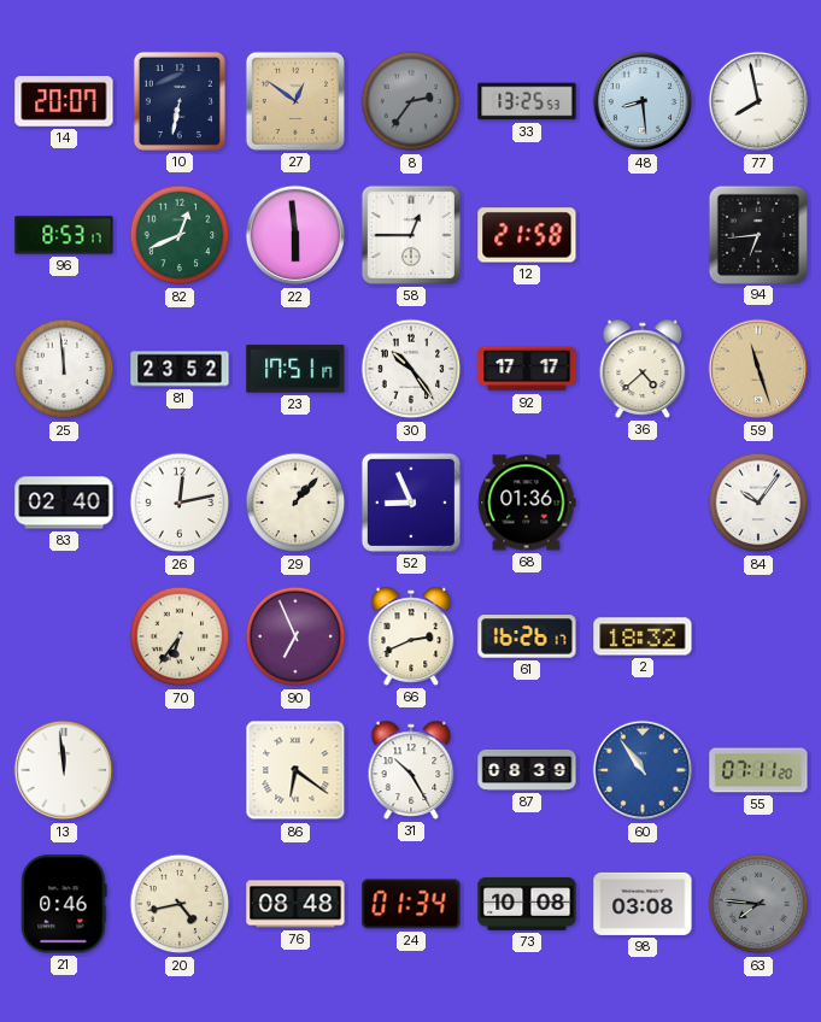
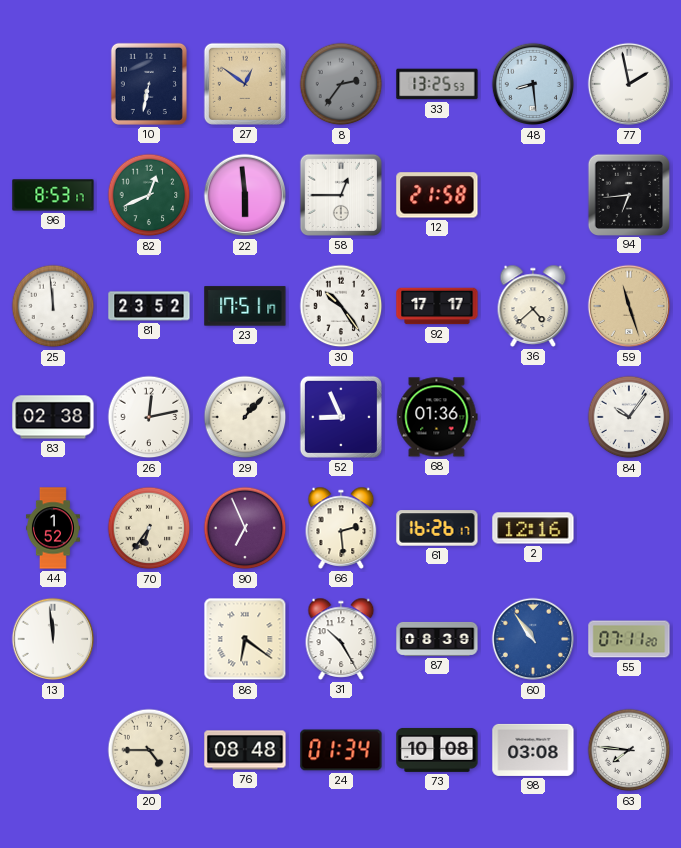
14: 20:07 -> none (64, 102)
77: 7:58 -> 1:58 (629, 84)
83: 02:40 -> 02:38 (53, 417)
44: none -> 1:52 (53, 528)
66: 2:41 -> 2:29 (341, 528)
2: 18:32 -> 12:16 (533, 528)
21: 0:46 -> none (64, 904)
20: 4:43 -> 4:45 (149, 750)
63 dial: grey -> white (629, 750)
